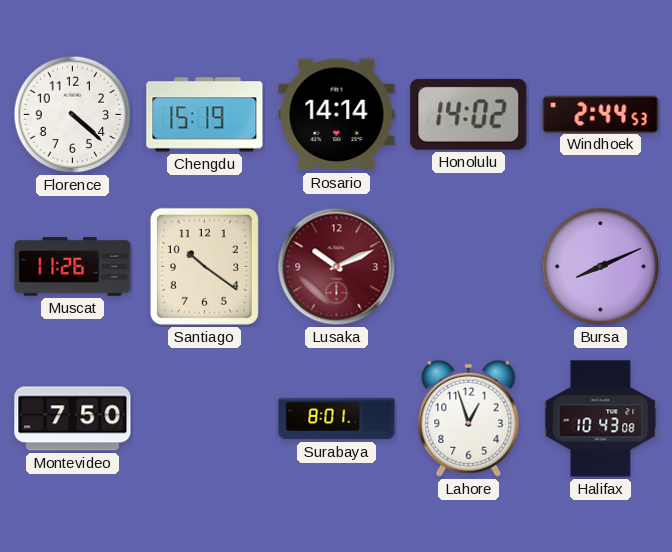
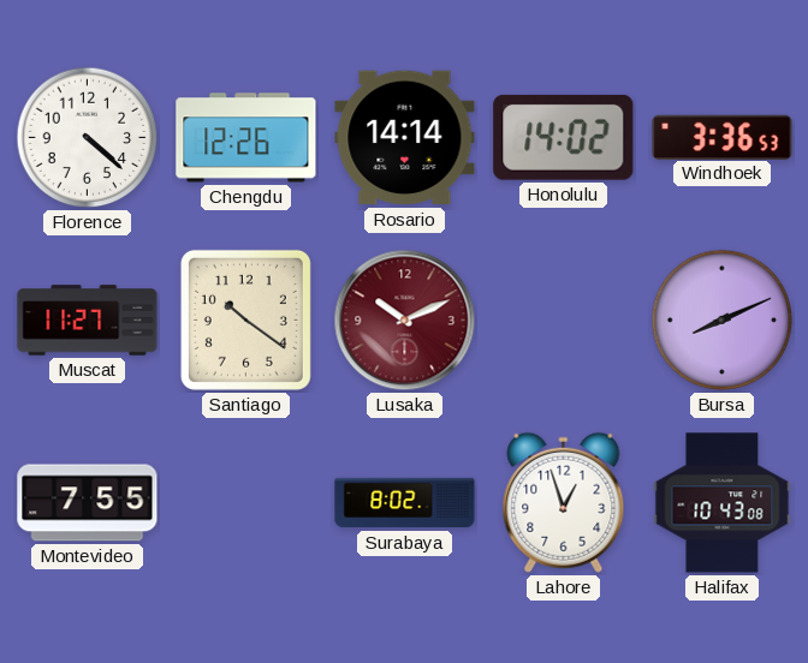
Chengdu: 15:19 -> 12:26 (246, 138)
Windhoek: 2:44 -> 3:36 (723, 137)
Muscat: 11:26 -> 11:27 (88, 321)
Montevideo: 7:50 -> 7:55 (88, 503)
Surabaya: 8:01 -> 8:02 (405, 503)
